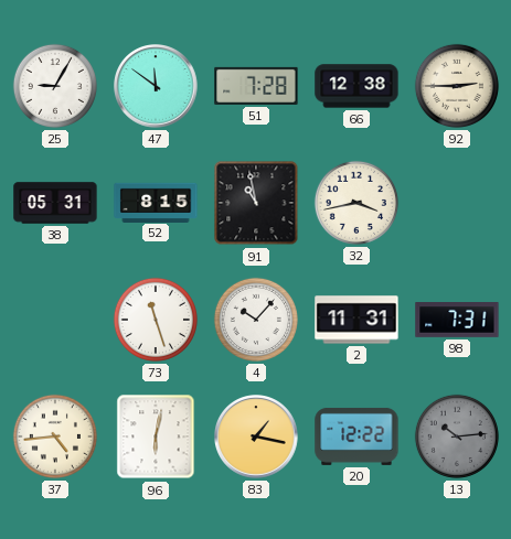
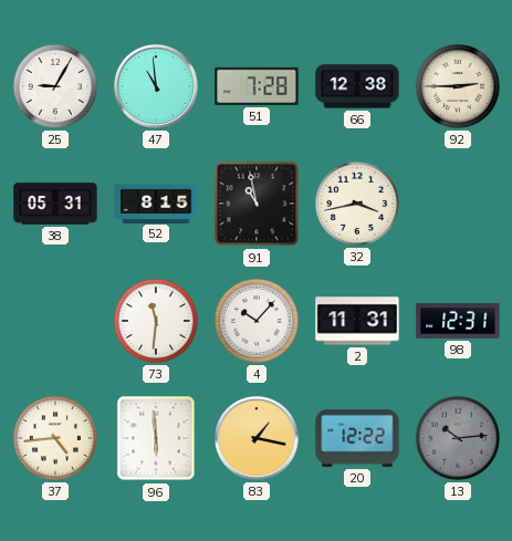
47: 11:51 -> 10:59 (157, 87)
73: 11:27 -> 11:31 (156, 321)
98: 7:31 -> 12:31 (458, 322)
96: 6:02 -> 5:59 (156, 438)
